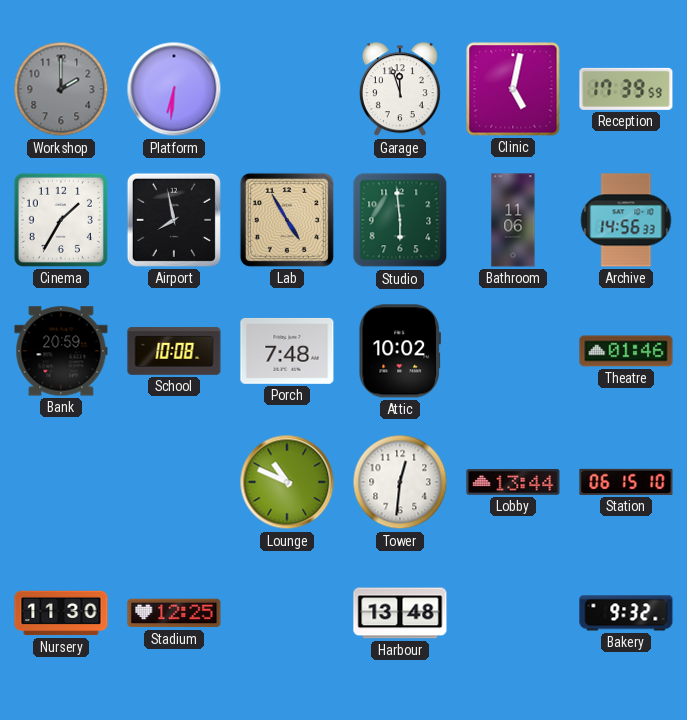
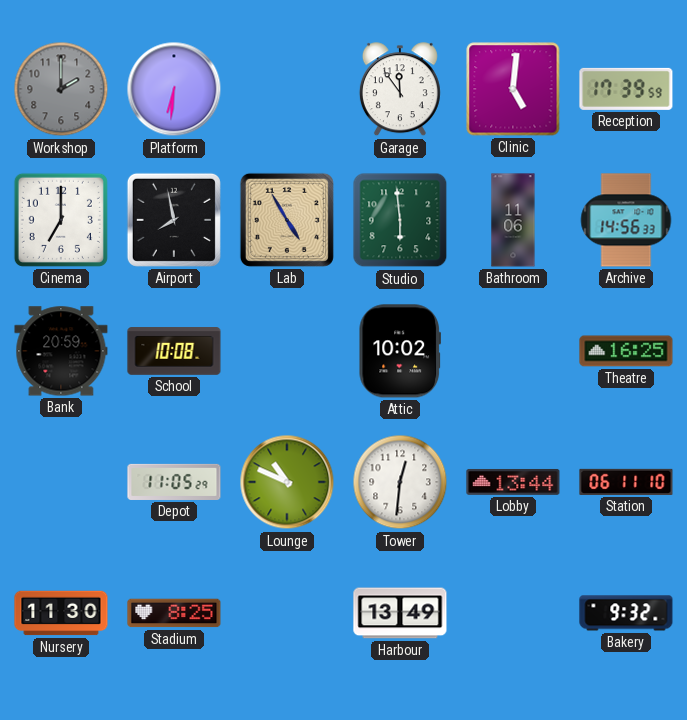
Garage: 11:57 -> 11:54 (400, 90)
Clinic: 5:02 -> 5:01 (513, 89)
Cinema: 1:35 -> 7:00 (61, 220)
Porch: 7:48 -> none (287, 351)
Theatre: 01:46 -> 16:25 (626, 351)
Depot: none -> 11:05 (174, 482)
Station: 06:15 -> 06:11 (626, 482)
Stadium: 12:25 -> 8:25 (174, 613)
Harbour: 13:48 -> 13:49 (400, 613)
